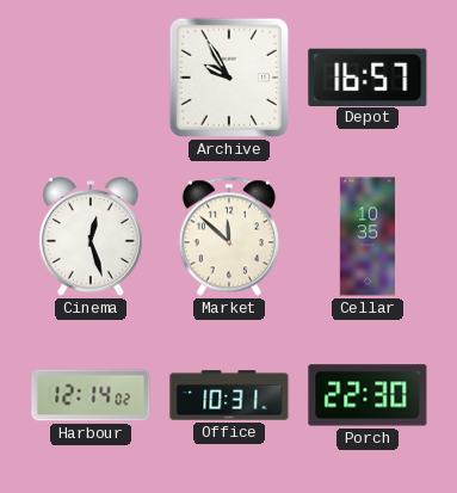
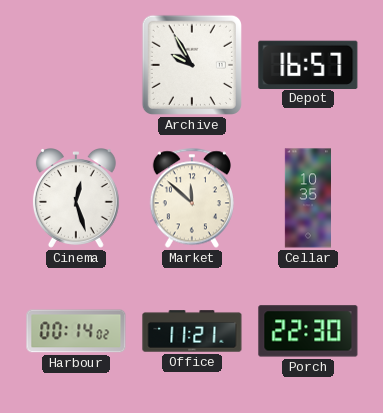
Harbour: 12:14 -> 00:14 (76, 331)
Office: 10:31 -> 11:21 (192, 331)
